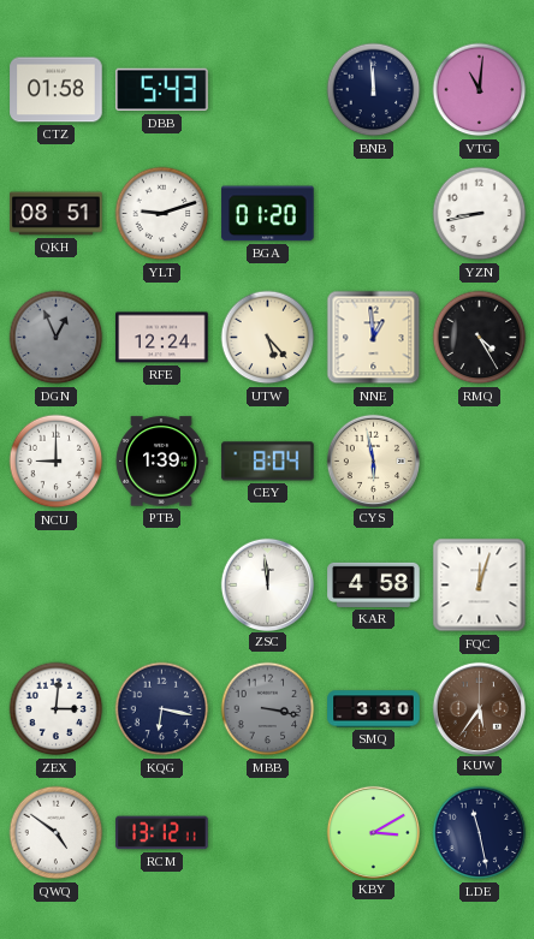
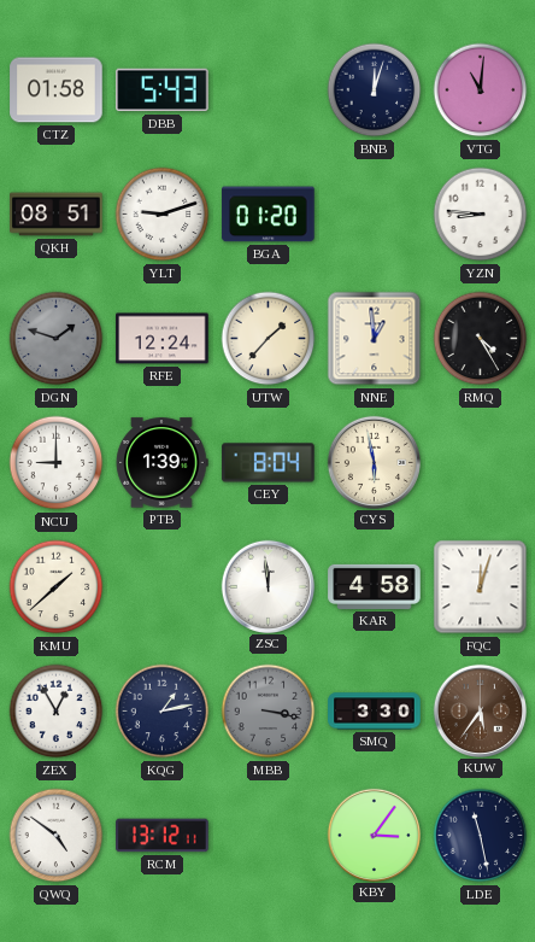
BNB: 11:59 -> 12:03 (375, 90)
YZN: 8:43 -> 8:46 (481, 215)
DGN: 12:56 -> 1:48 (57, 339)
UTW: 5:23 -> 1:37 (269, 339)
KMU: none -> 1:38 (57, 587)
ZEX: 3:01 -> 12:55 (57, 712)
KQG: 6:17 -> 1:13 (163, 712)
KBY: 3:10 -> 3:06 (374, 835)
